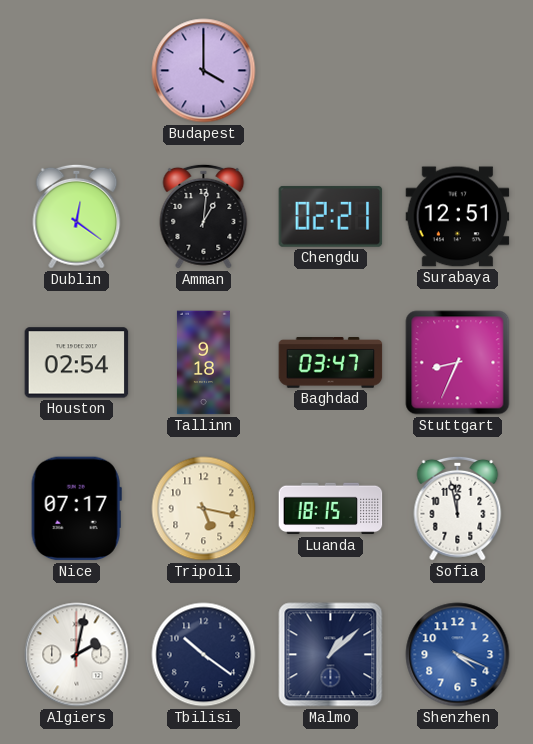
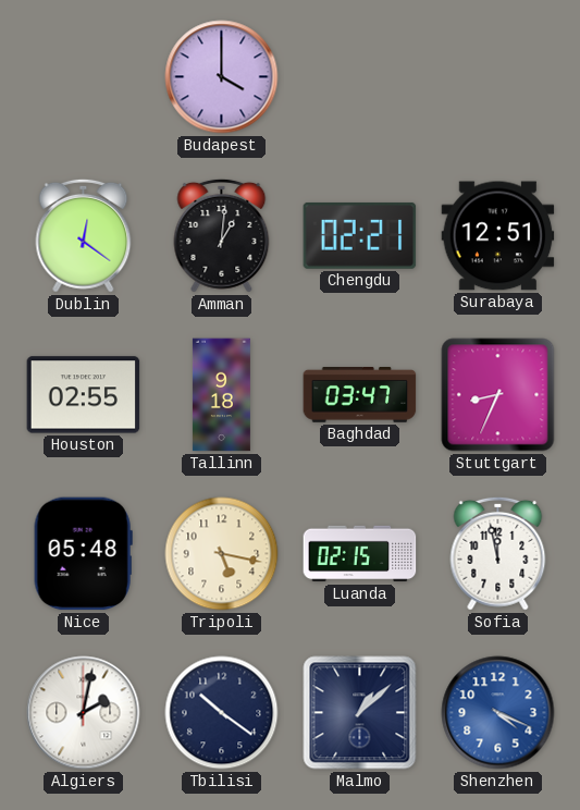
Houston: 02:54 -> 02:55 (84, 395)
Nice: 07:17 -> 05:48 (83, 554)
Luanda: 18:15 -> 02:15 (360, 554)
